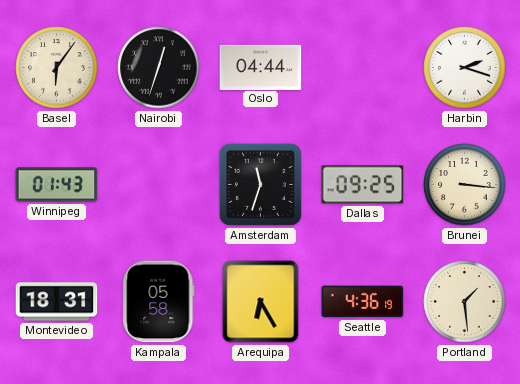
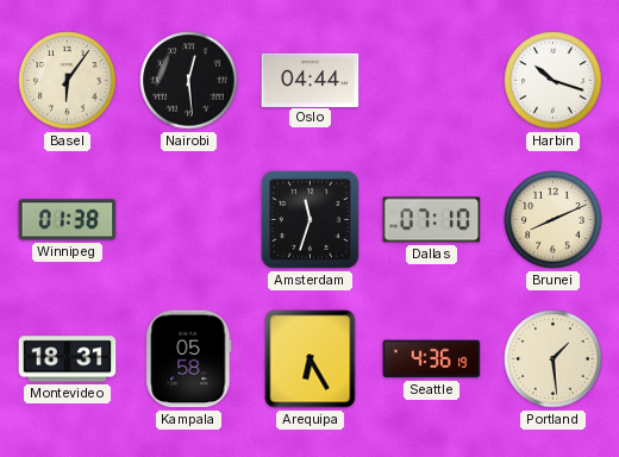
Nairobi: 12:33 -> 12:29 (189, 81)
Harbin: 2:18 -> 10:18 (554, 81)
Winnipeg: 01:43 -> 01:38 (68, 220)
Dallas: 09:25 -> 07:10 (432, 220)
Brunei: 3:16 -> 8:11 (554, 220)
